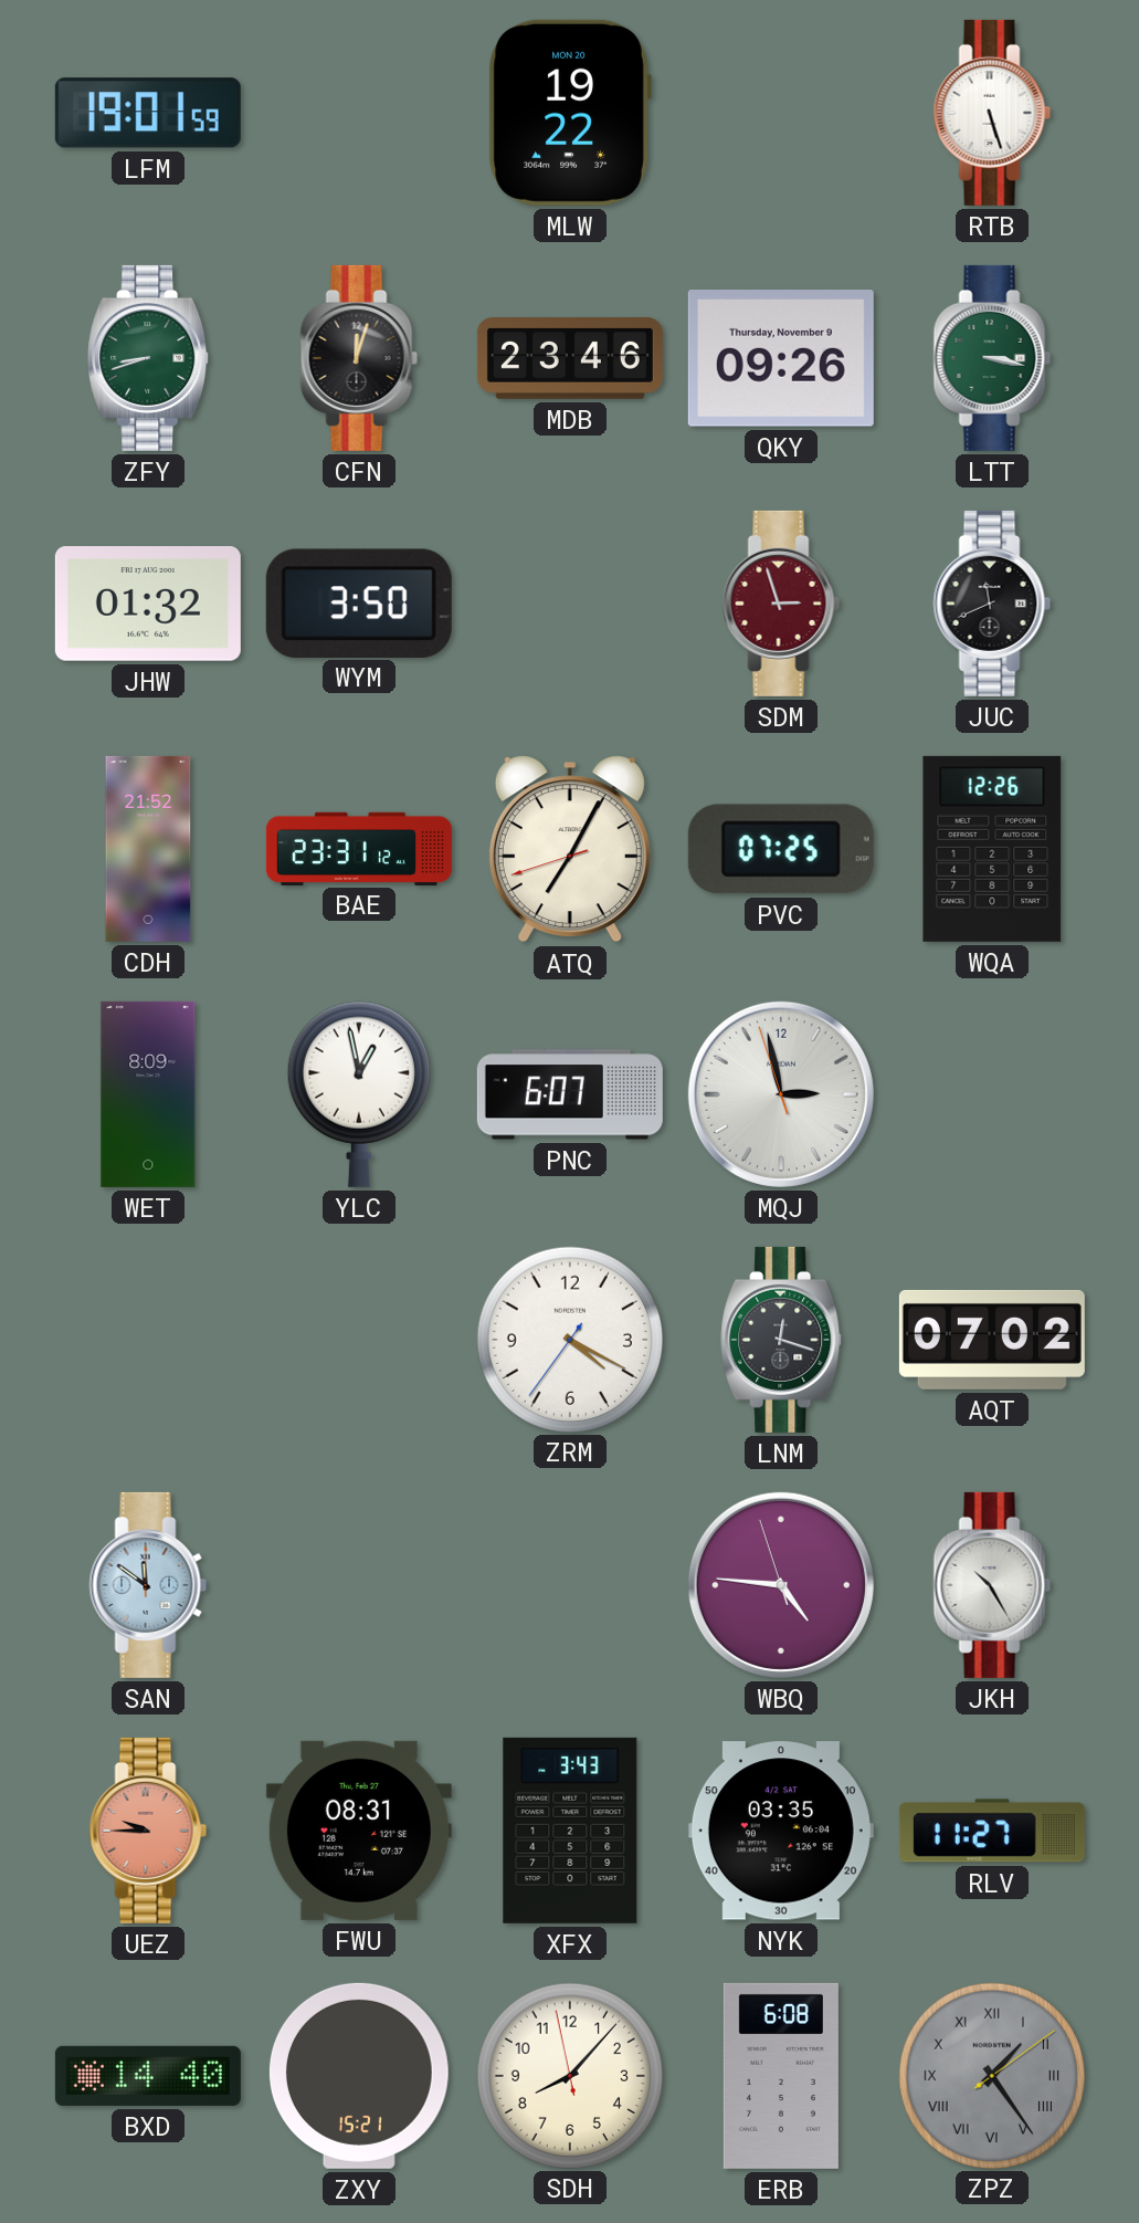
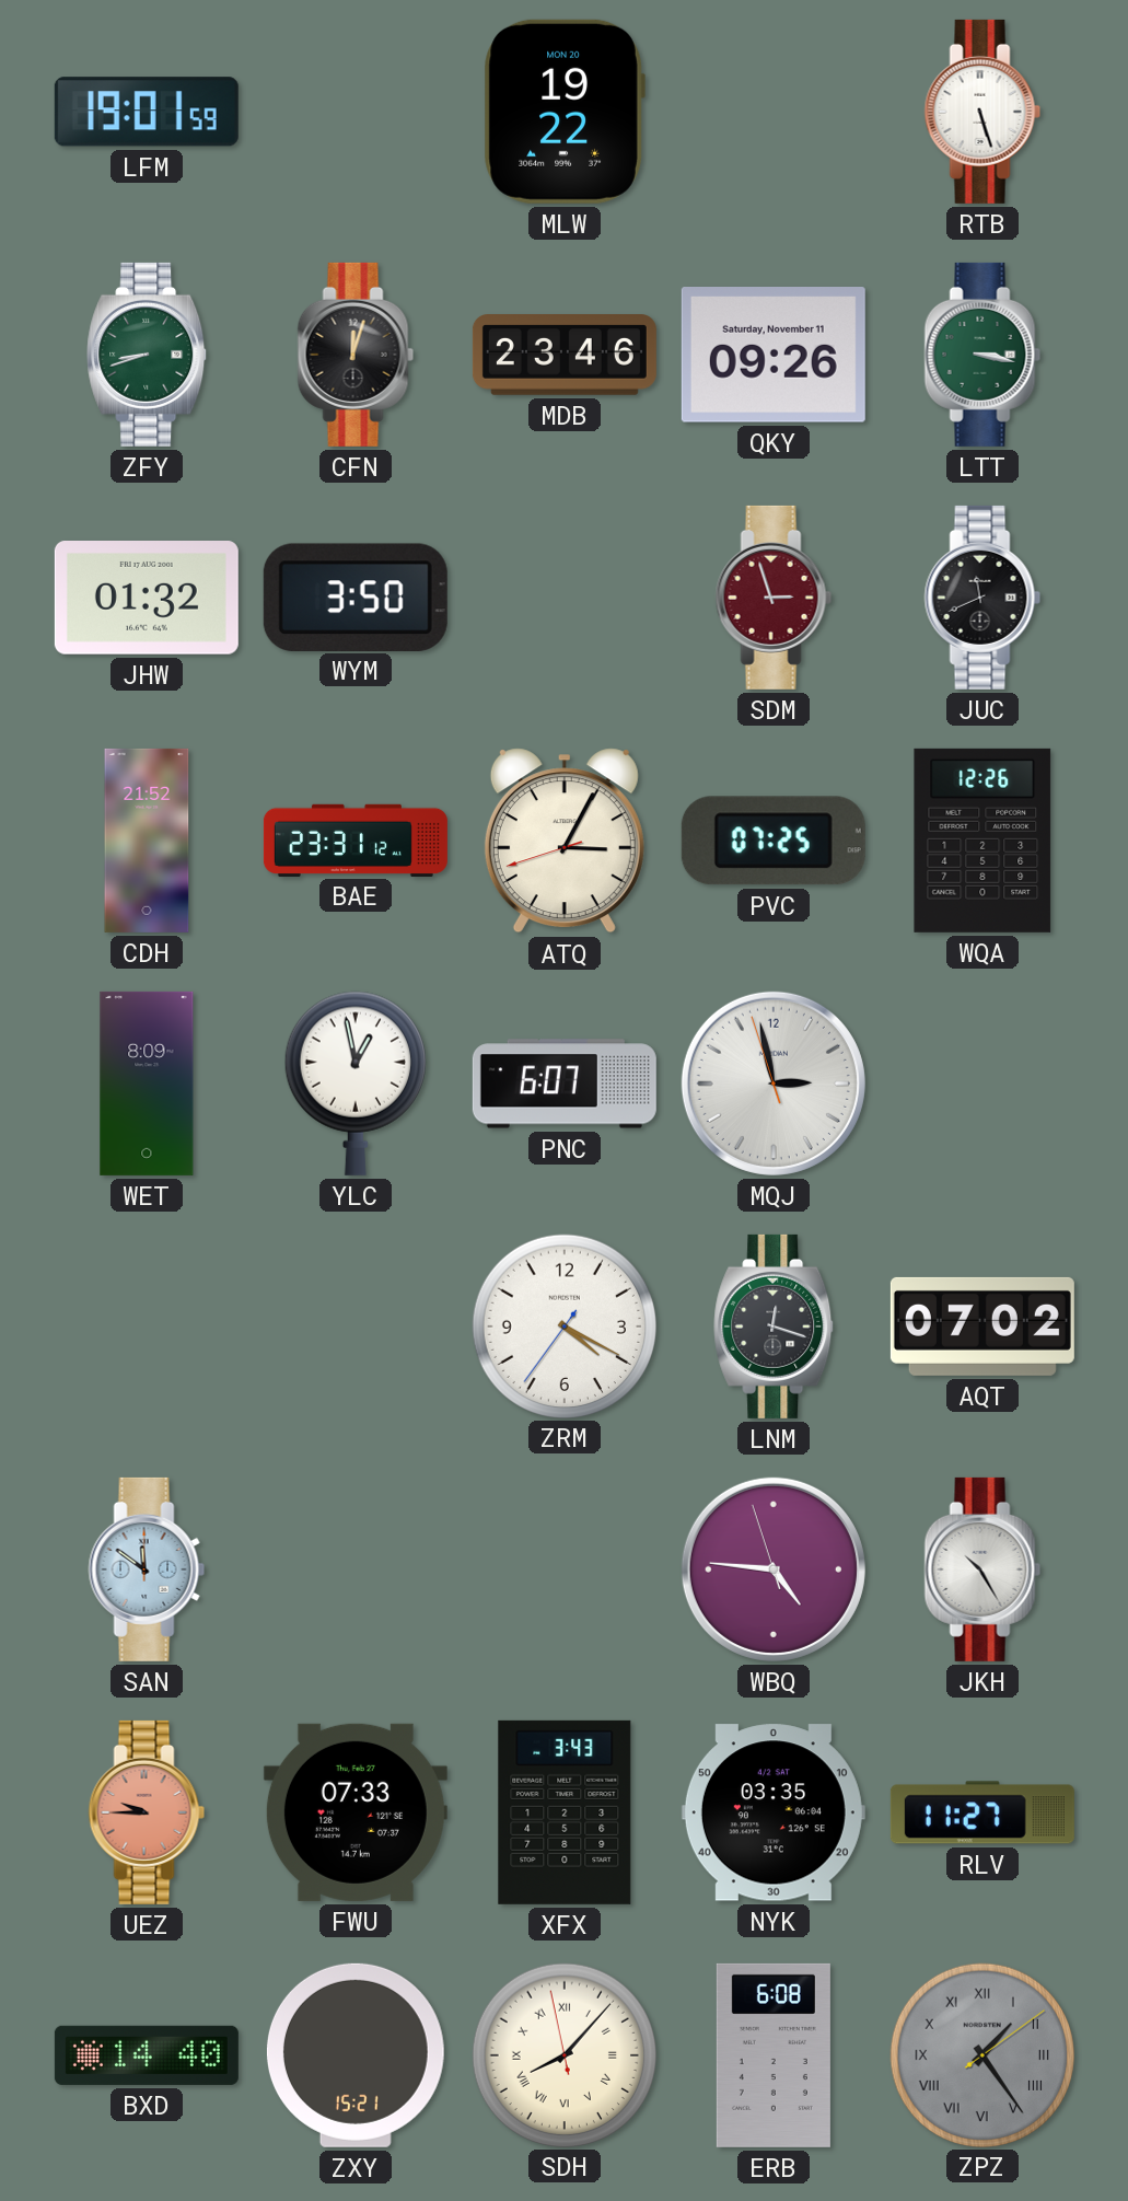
QKY date: Thursday, November 9 -> Saturday, November 11 (774, 356)
ATQ: 7:04 -> 3:04 (565, 841)
FWU: 08:31 -> 07:33 (356, 1812)
SDH numerals: Arabic -> Roman (563, 2054)
